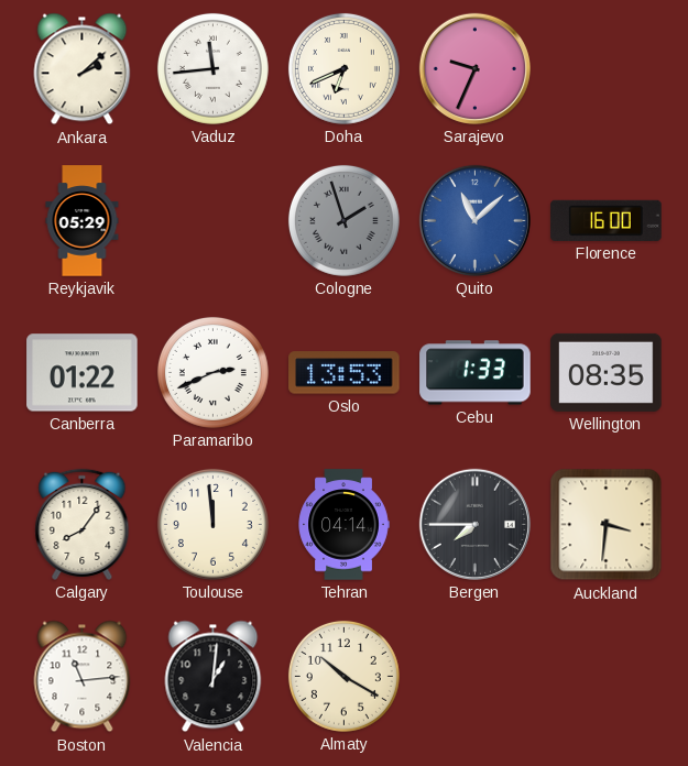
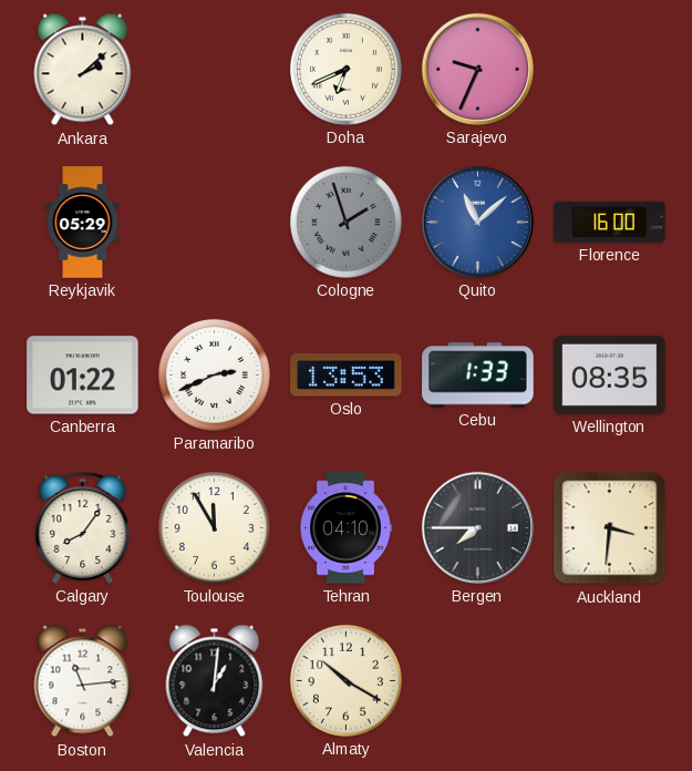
Vaduz: 11:44 -> none (212, 68)
Toulouse: 11:59 -> 11:55 (214, 527)
Tehran: 04:14 -> 04:10 (345, 528)
